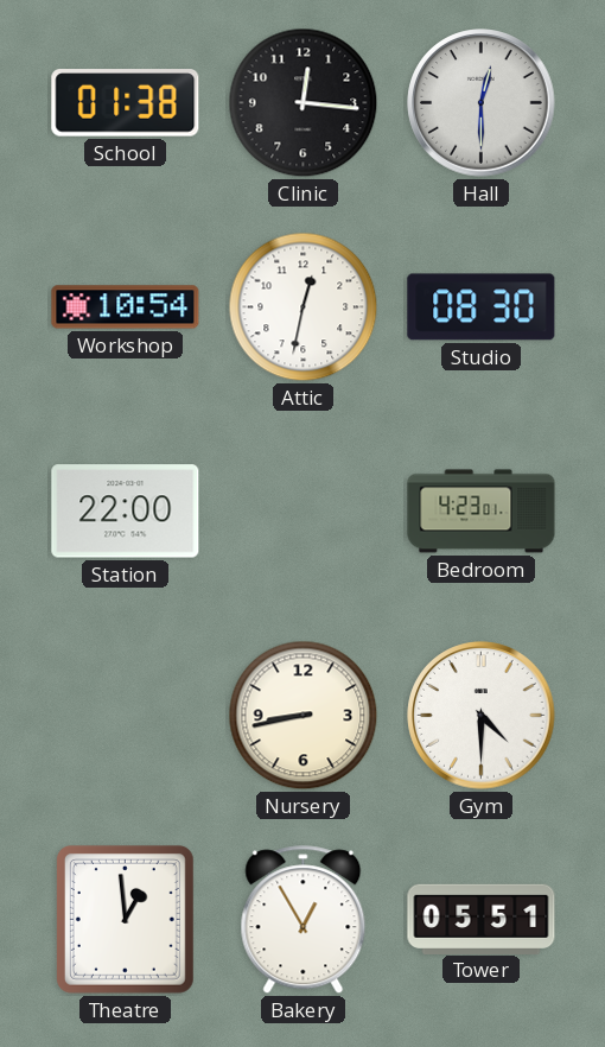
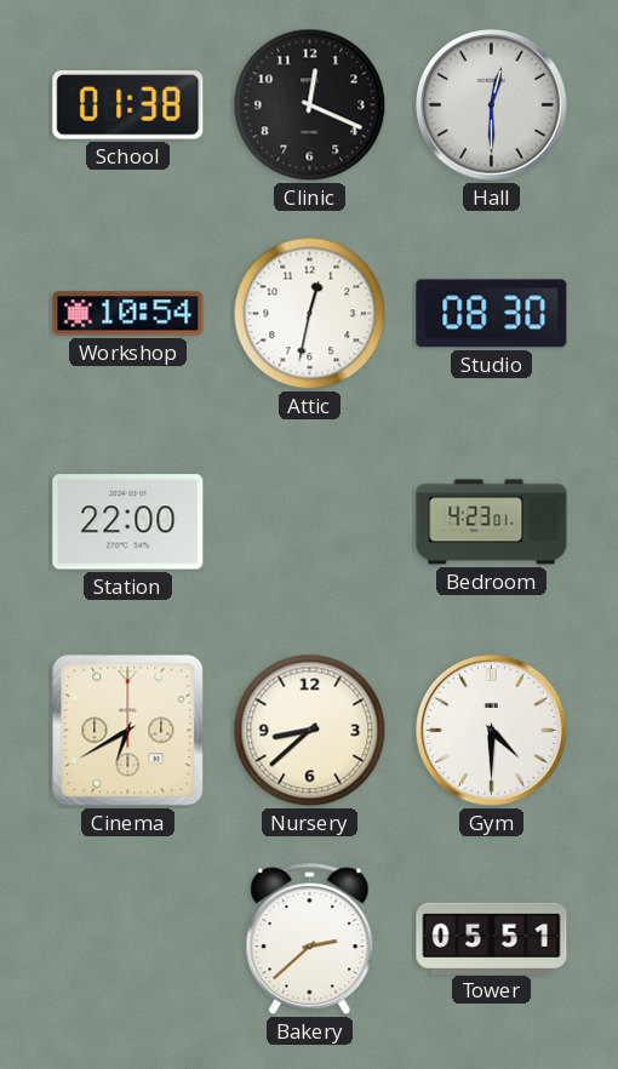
Clinic: 12:16 -> 12:19 (310, 105)
Cinema: none -> 6:40 (128, 731)
Nursery: 8:43 -> 8:38 (310, 731)
Theatre: 12:59 -> none (125, 919)
Bakery: 12:55 -> 2:38 (310, 939)
